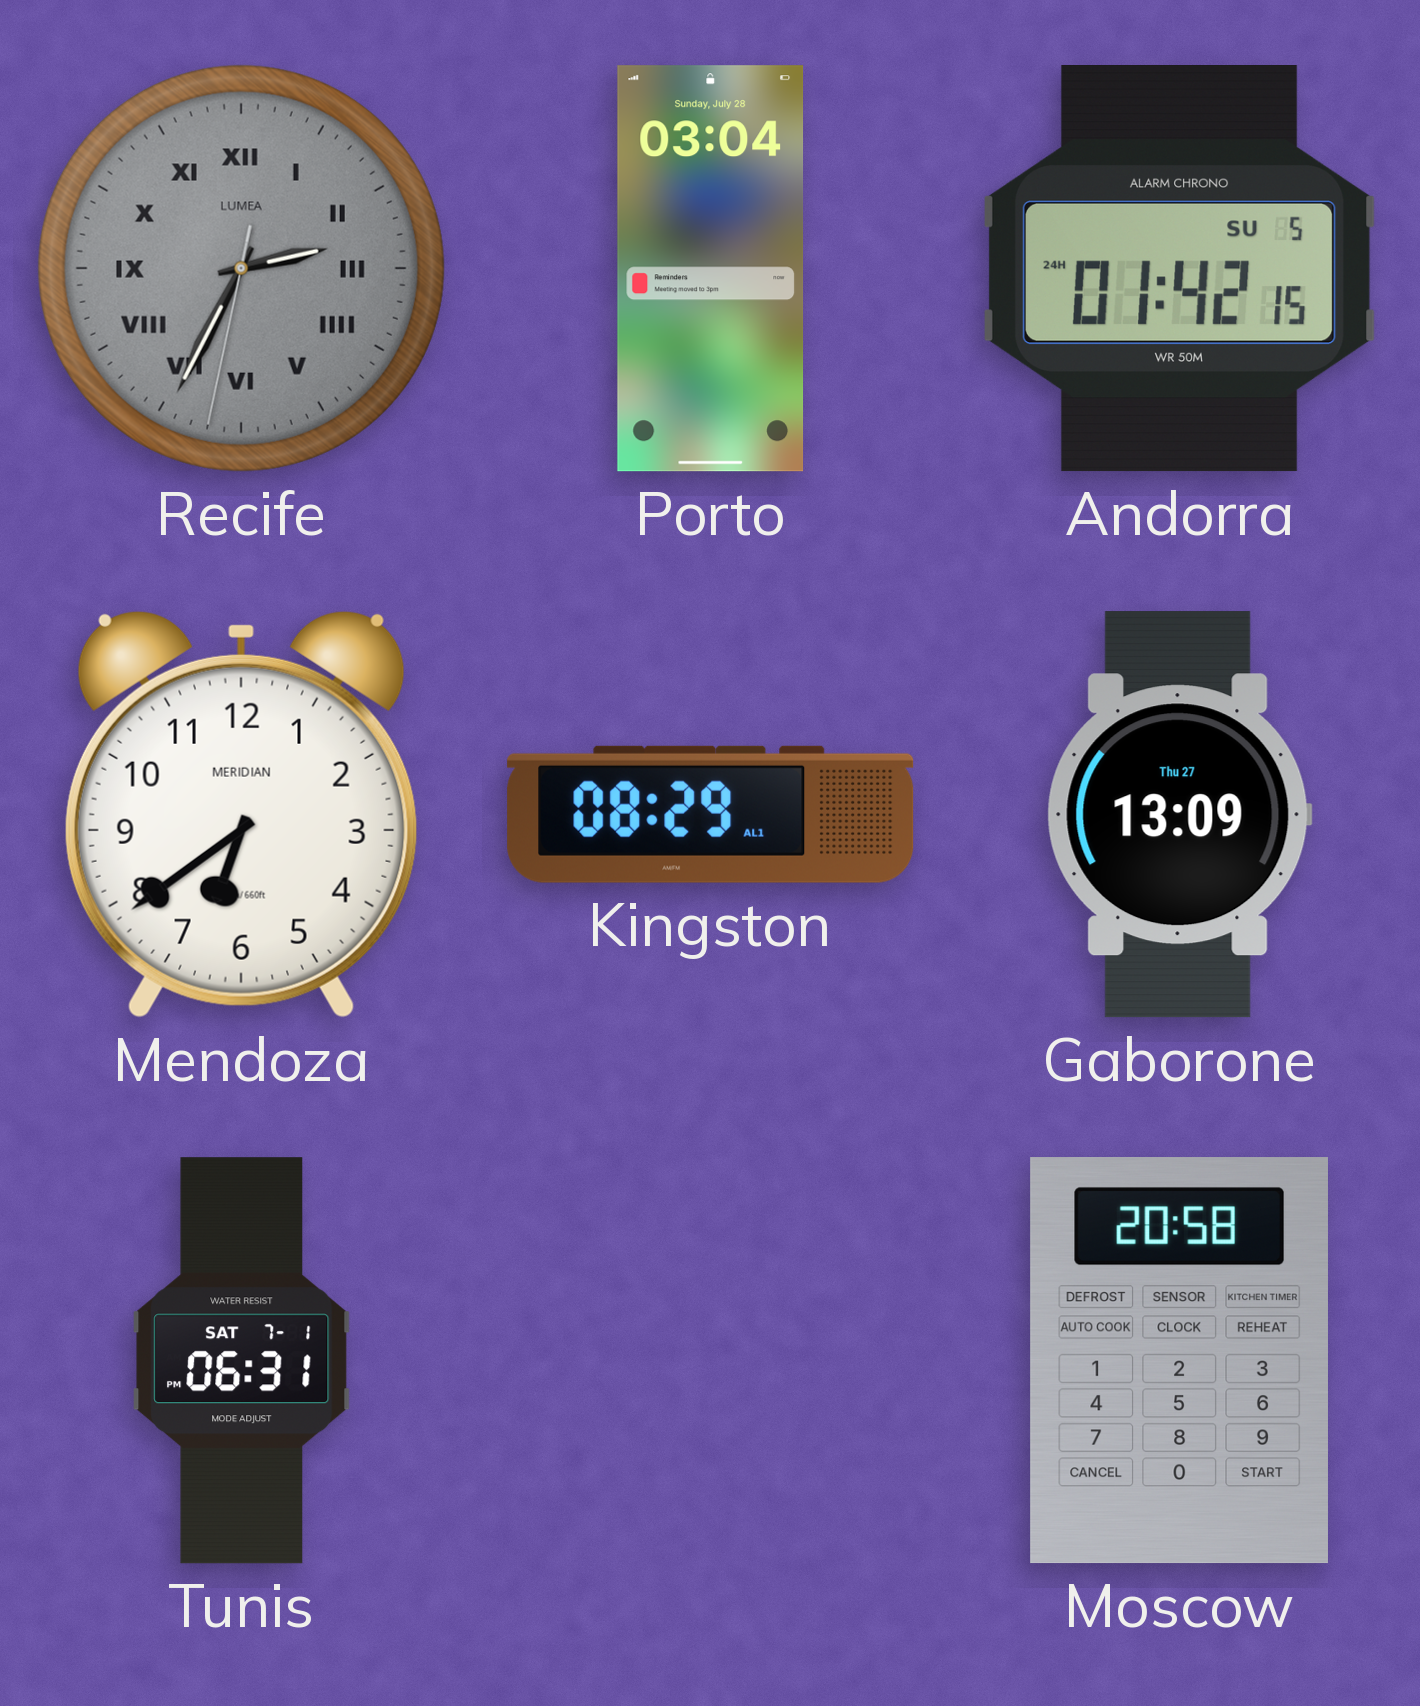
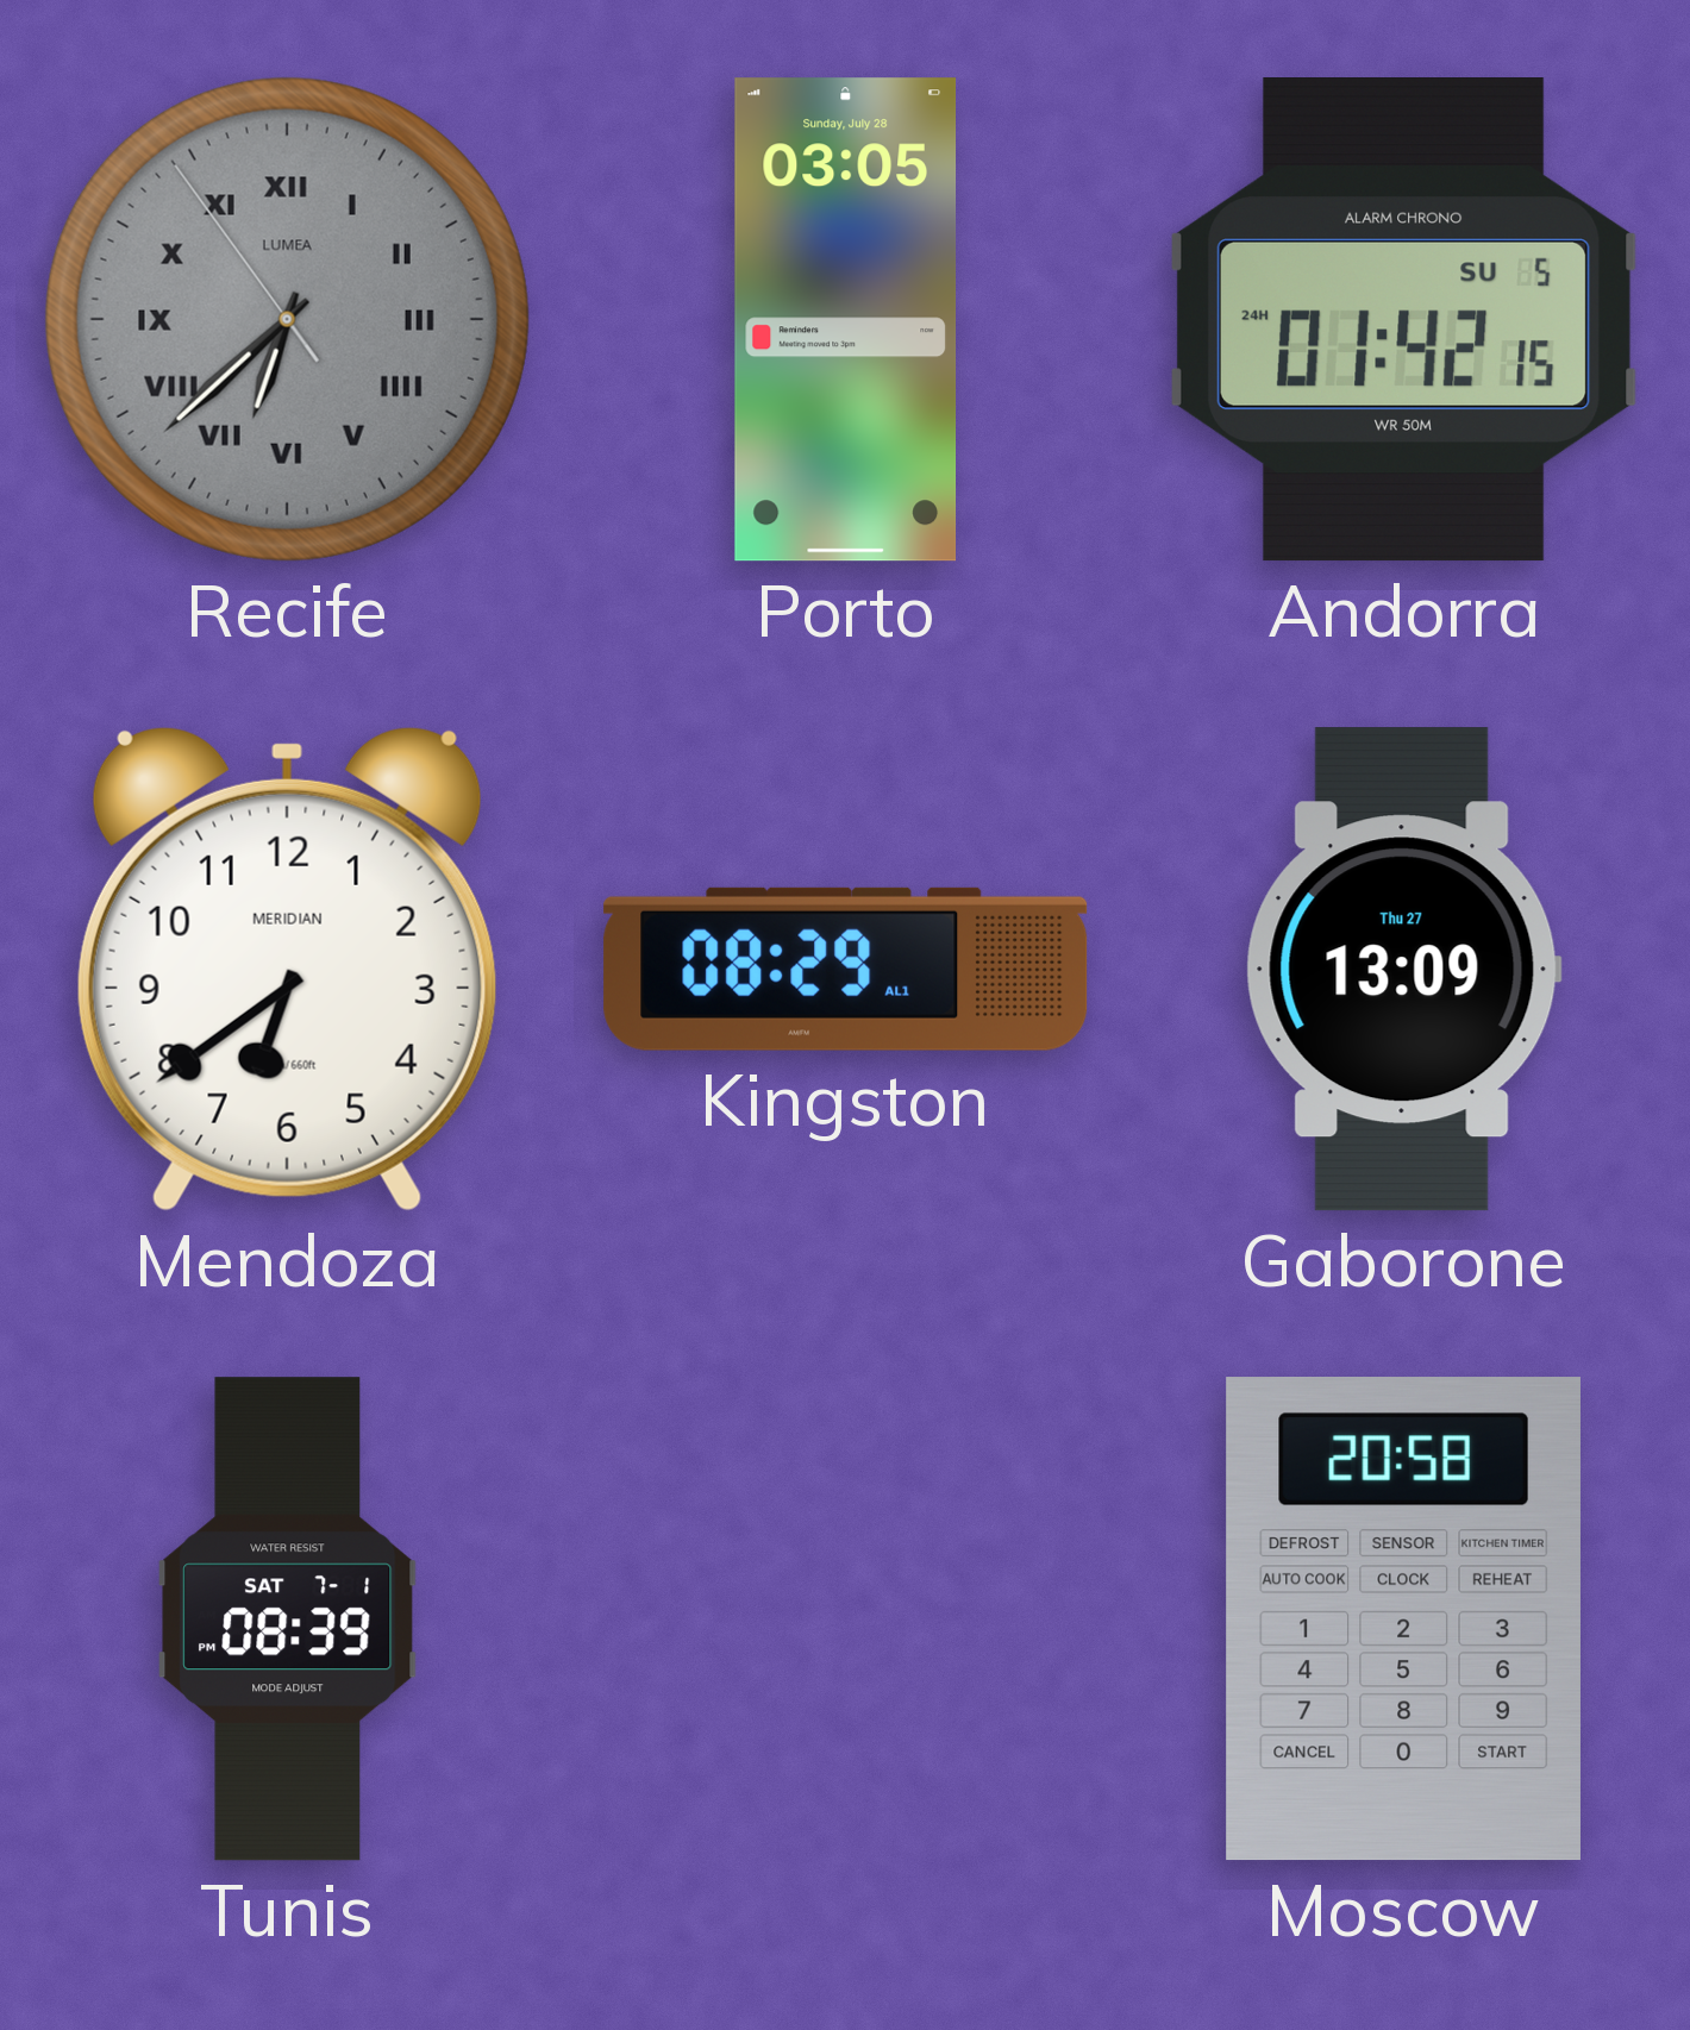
Recife: 2:34 -> 6:37 (287, 319)
Porto: 03:04 -> 03:05 (846, 320)
Tunis: 06:31 -> 08:39 (288, 1619)
